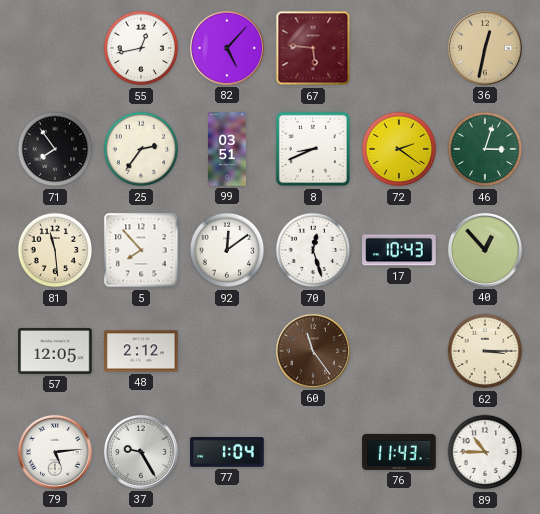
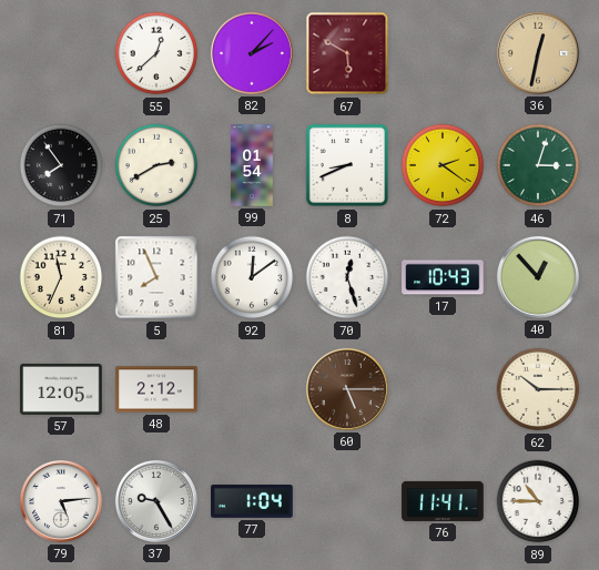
55: 12:43 -> 12:38 (156, 53)
82: 5:07 -> 2:07 (252, 53)
67: 5:46 -> 5:50 (347, 53)
25: 2:36 -> 2:40 (156, 165)
99: 03:51 -> 01:54 (252, 165)
81: 11:29 -> 11:34 (61, 277)
5: 7:53 -> 7:56 (156, 277)
60: 11:24 -> 5:15 (347, 389)
62: 3:15 -> 10:15 (538, 389)
76: 11:43 -> 11:41 (443, 501)
